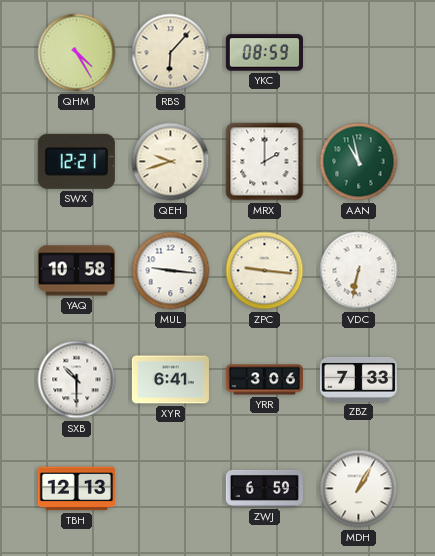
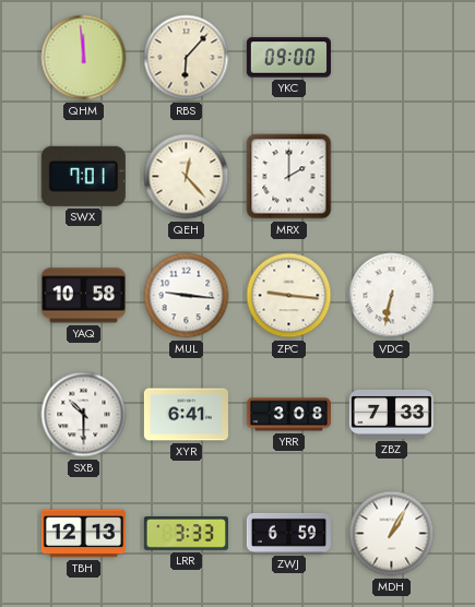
QHM: 4:25 -> 11:59 (84, 58)
YKC: 08:59 -> 09:00 (288, 58)
SWX: 12:21 -> 7:01 (83, 176)
QEH: 9:42 -> 12:23 (187, 177)
AAN: 10:58 -> none (359, 162)
YRR: 3:06 -> 3:08 (288, 415)
LRR: none -> 3:33 (186, 534)
